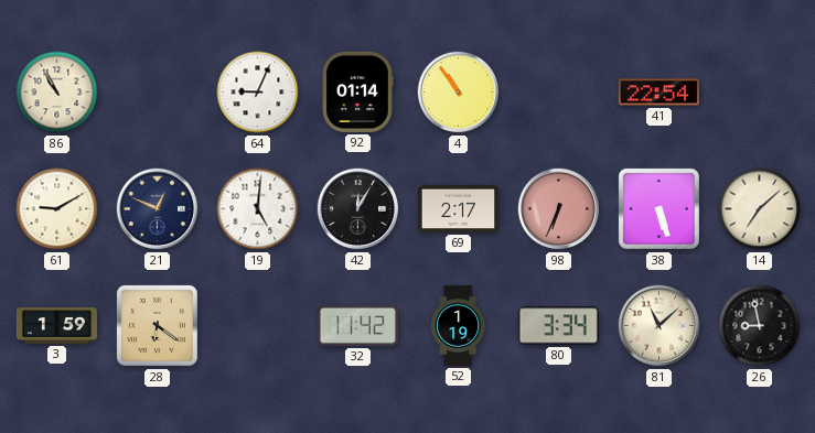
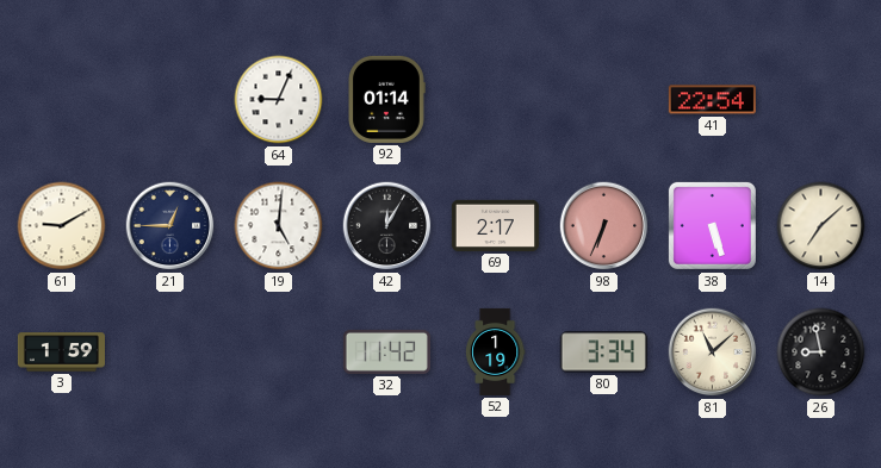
86: 10:55 -> none (57, 93)
4: 10:54 -> none (459, 93)
21: 12:49 -> 12:45 (170, 226)
28: 6:21 -> none (157, 325)
